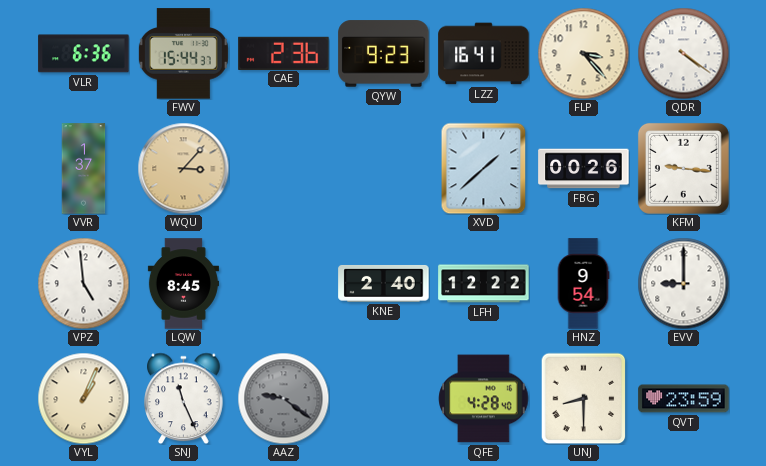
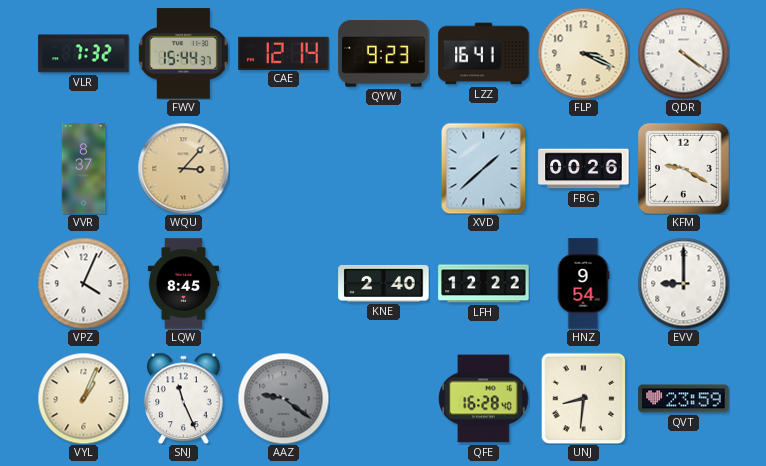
VLR: 6:36 -> 7:32 (84, 54)
CAE: 2:36 -> 12:14 (284, 53)
FLP: 3:23 -> 3:19 (583, 53)
VVR: 1:37 -> 8:37 (84, 169)
KFM: 9:16 -> 9:20 (683, 168)
VPZ: 4:59 -> 4:04 (83, 283)
QFE: 4:28 -> 16:28 (484, 399)
UNJ: 8:30 -> 8:31 (584, 398)
